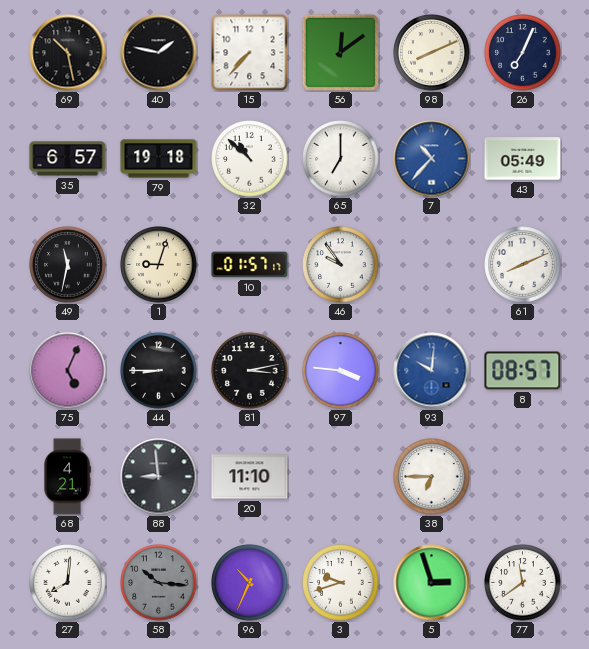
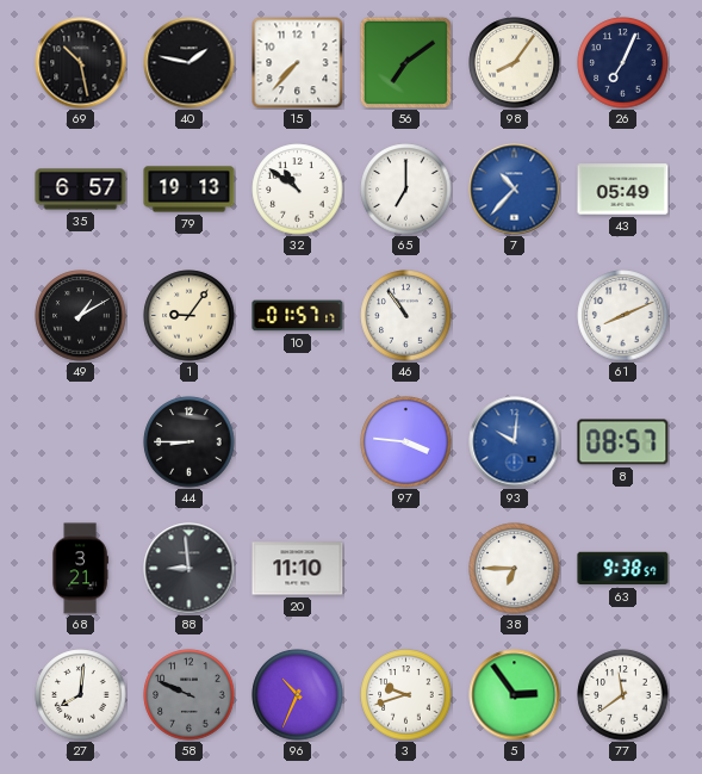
56: 12:09 -> 7:09 (405, 62)
98: 8:11 -> 8:06 (515, 63)
79: 19:18 -> 19:13 (190, 190)
32: 10:52 -> 10:51 (298, 190)
49: 11:32 -> 1:10 (81, 316)
1: 9:03 -> 9:06 (190, 316)
46: 9:54 -> 10:54 (406, 316)
75: 5:04 -> none (68, 371)
81: 3:13 -> none (250, 371)
68: 4:21 -> 3:21 (80, 569)
63: none -> 9:38 (623, 569)
58: 10:16 -> 9:49 (190, 695)
5: 2:57 -> 2:54 (515, 695)
